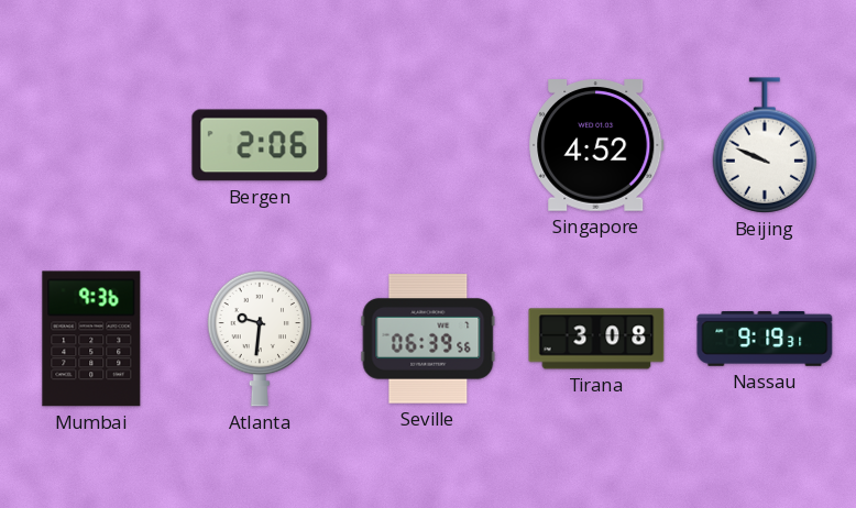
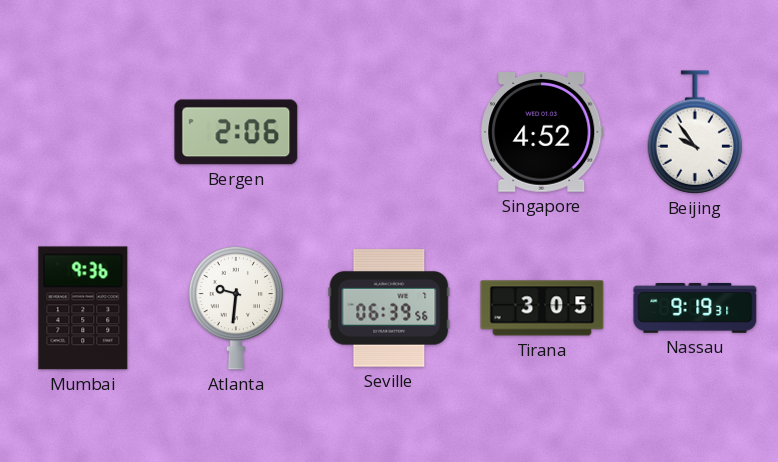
Beijing: 9:49 -> 9:54 (695, 132)
Tirana: 3:08 -> 3:05 (542, 308)
